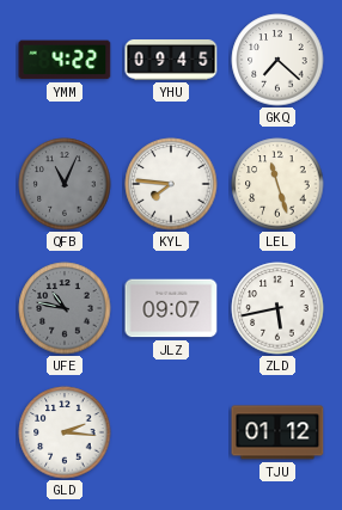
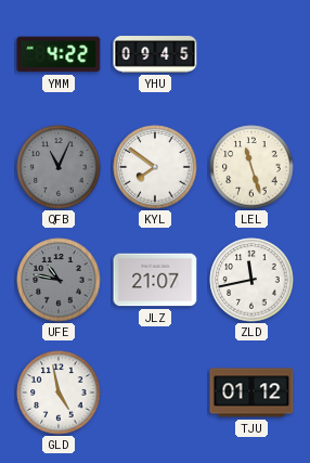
GKQ: 7:22 -> none (277, 60)
KYL: 7:46 -> 7:51 (155, 167)
JLZ: 09:07 -> 21:07 (155, 280)
ZLD: 5:43 -> 11:43 (251, 280)
GLD: 2:16 -> 4:58 (59, 393)
